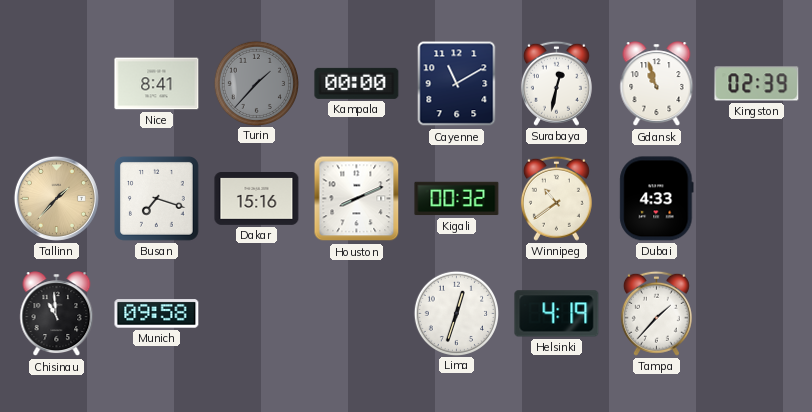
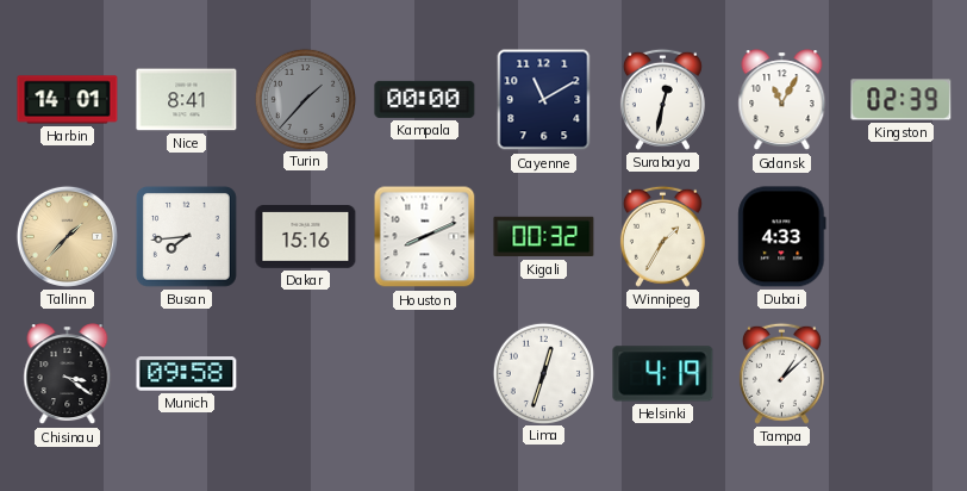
Harbin: none -> 14:01 (68, 100)
Gdansk: 10:57 -> 11:05 (782, 100)
Busan: 7:18 -> 7:44 (187, 237)
Winnipeg: 10:39 -> 1:35 (662, 236)
Chisinau: 10:59 -> 3:21 (68, 374)
Tampa: 1:37 -> 1:08 (781, 373)
